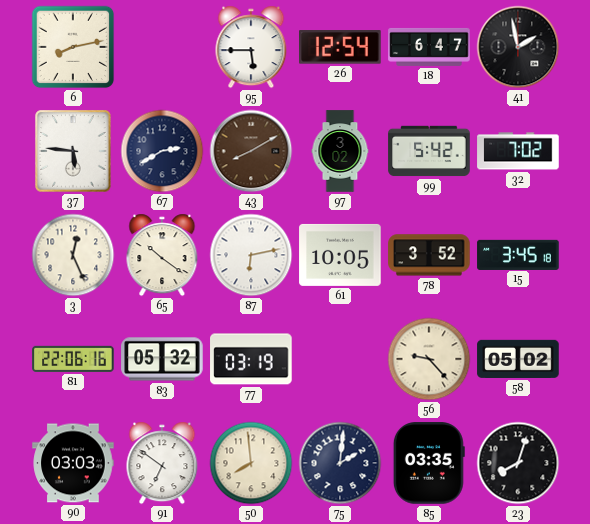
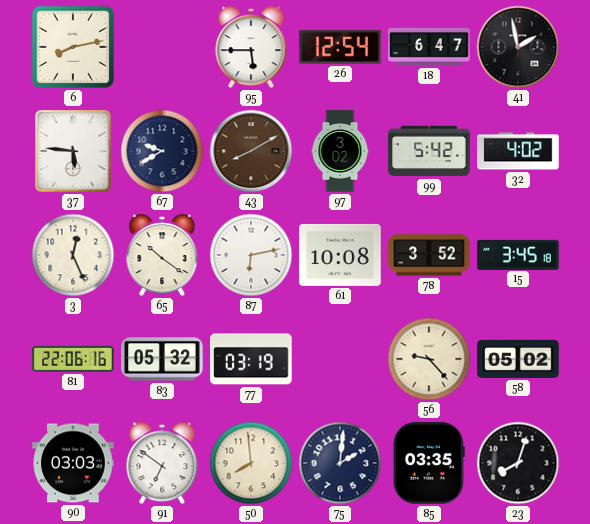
67: 2:40 -> 9:40 (162, 151)
32: 7:02 -> 4:02 (518, 151)
61: 10:05 -> 10:08 (340, 255)
